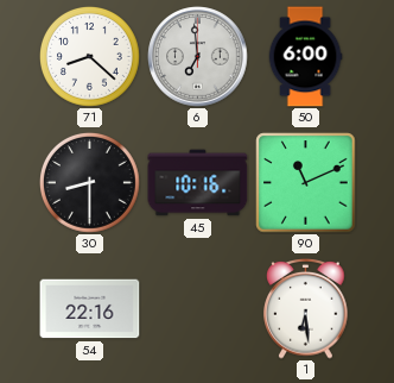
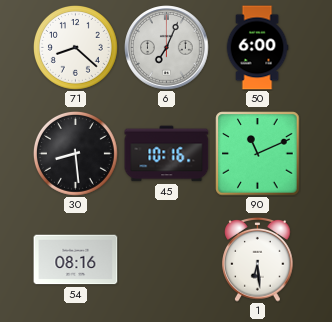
6: 6:59 -> 7:04 (167, 48)
30: 8:30 -> 8:29 (75, 153)
54: 22:16 -> 08:16 (76, 260)
